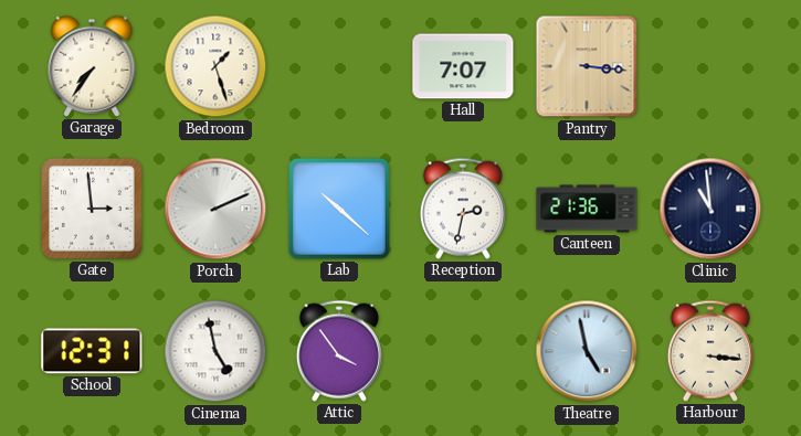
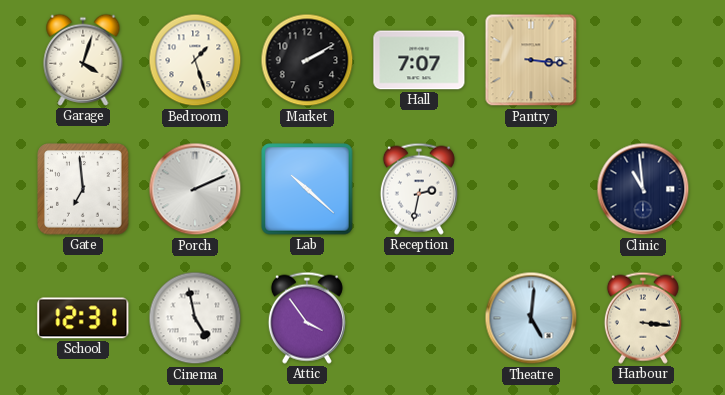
Garage: 7:36 -> 4:03 (83, 60)
Market: none -> 2:10 (307, 60)
Gate: 2:59 -> 6:59 (83, 189)
Canteen: 21:36 -> none (587, 209)
Theatre: 4:58 -> 5:01 (531, 318)
